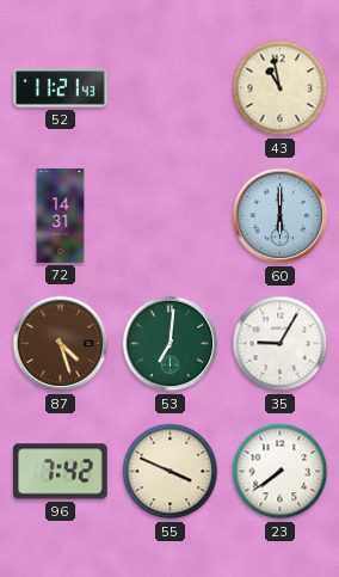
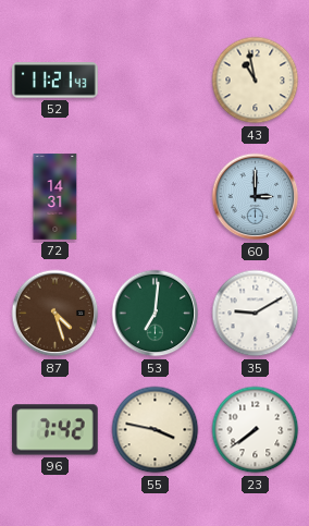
60: 6:00 -> 3:00 (256, 197)
35: 9:05 -> 9:10 (256, 314)
55: 3:49 -> 3:47 (156, 430)
